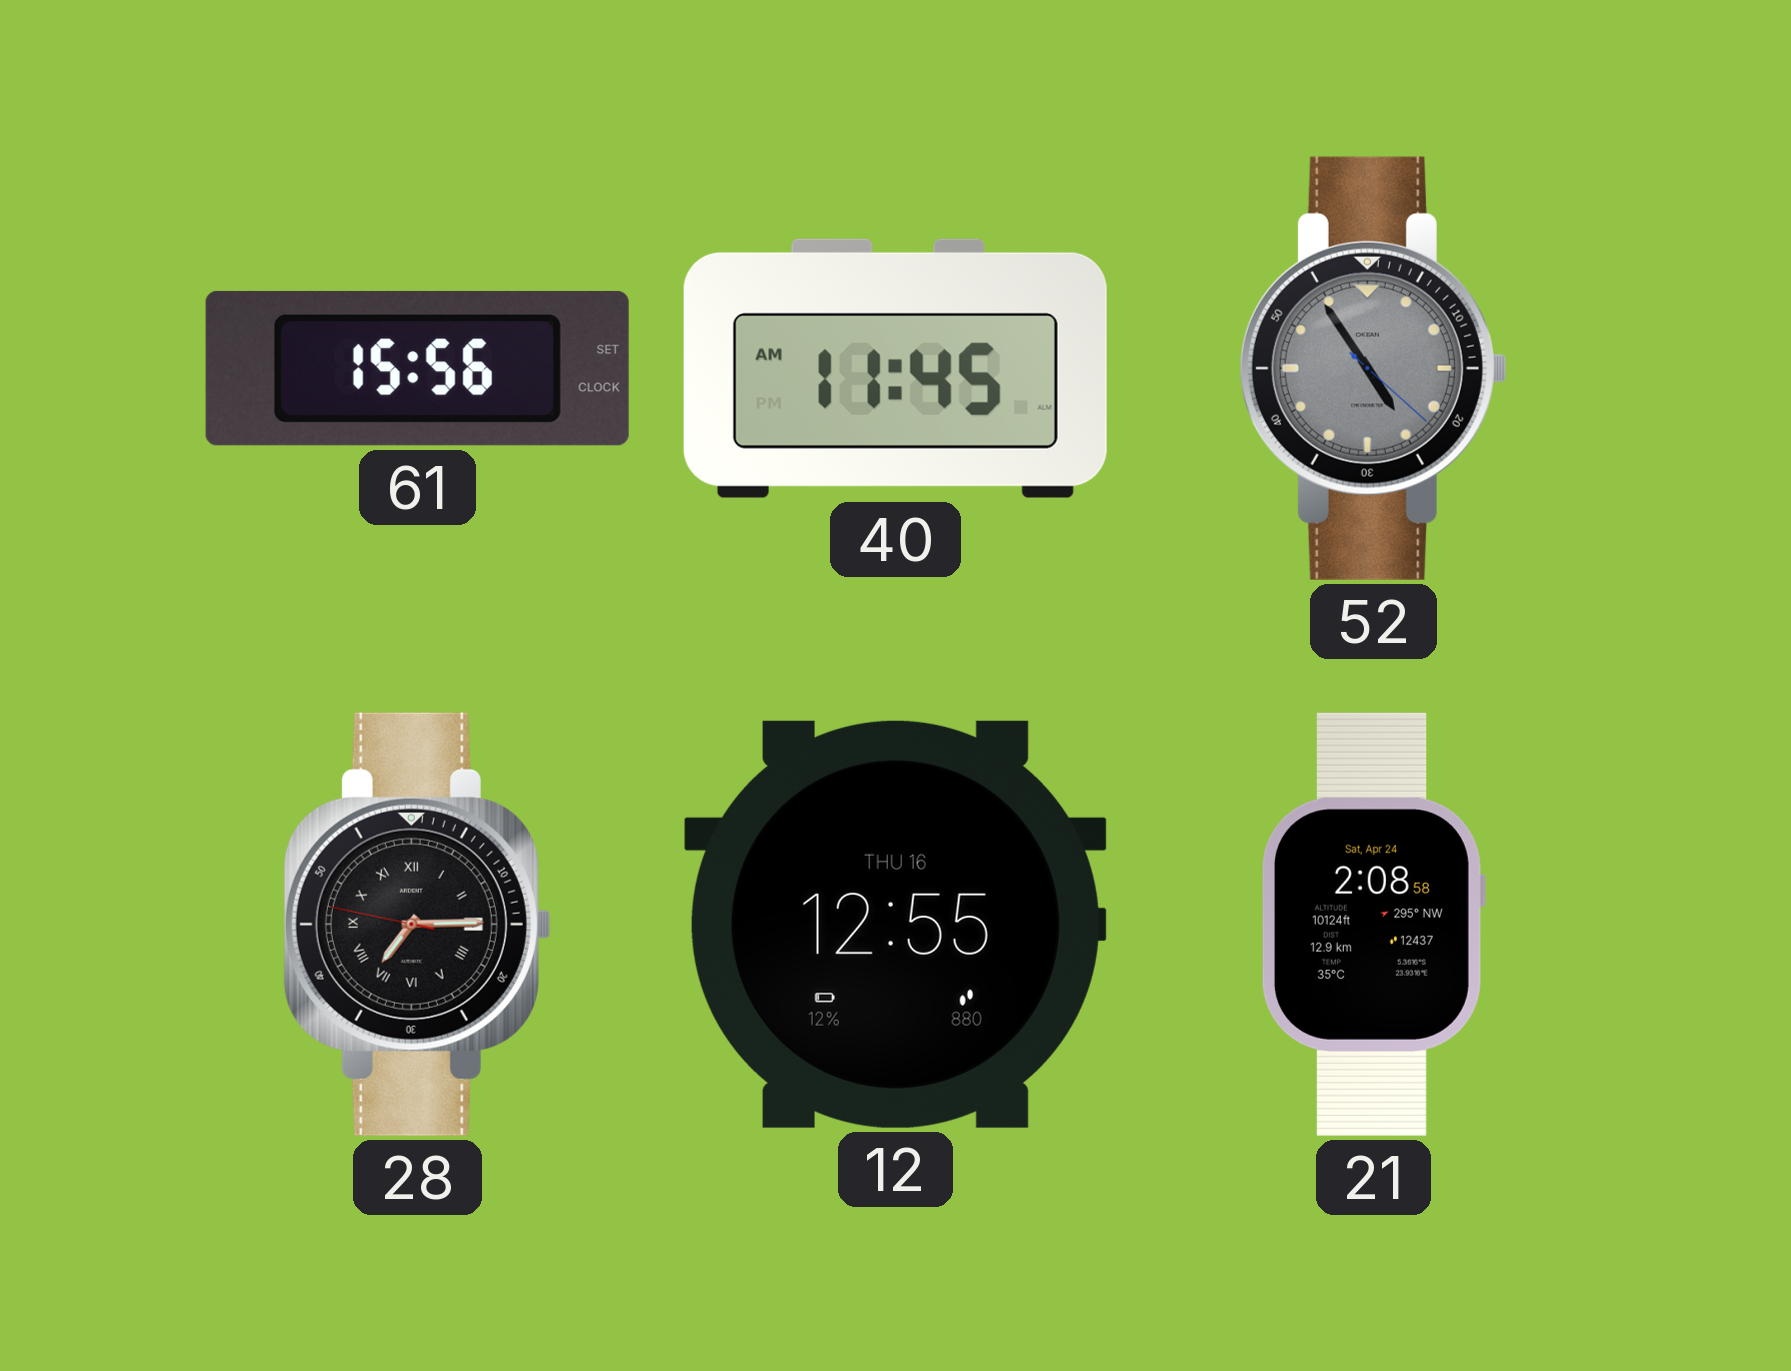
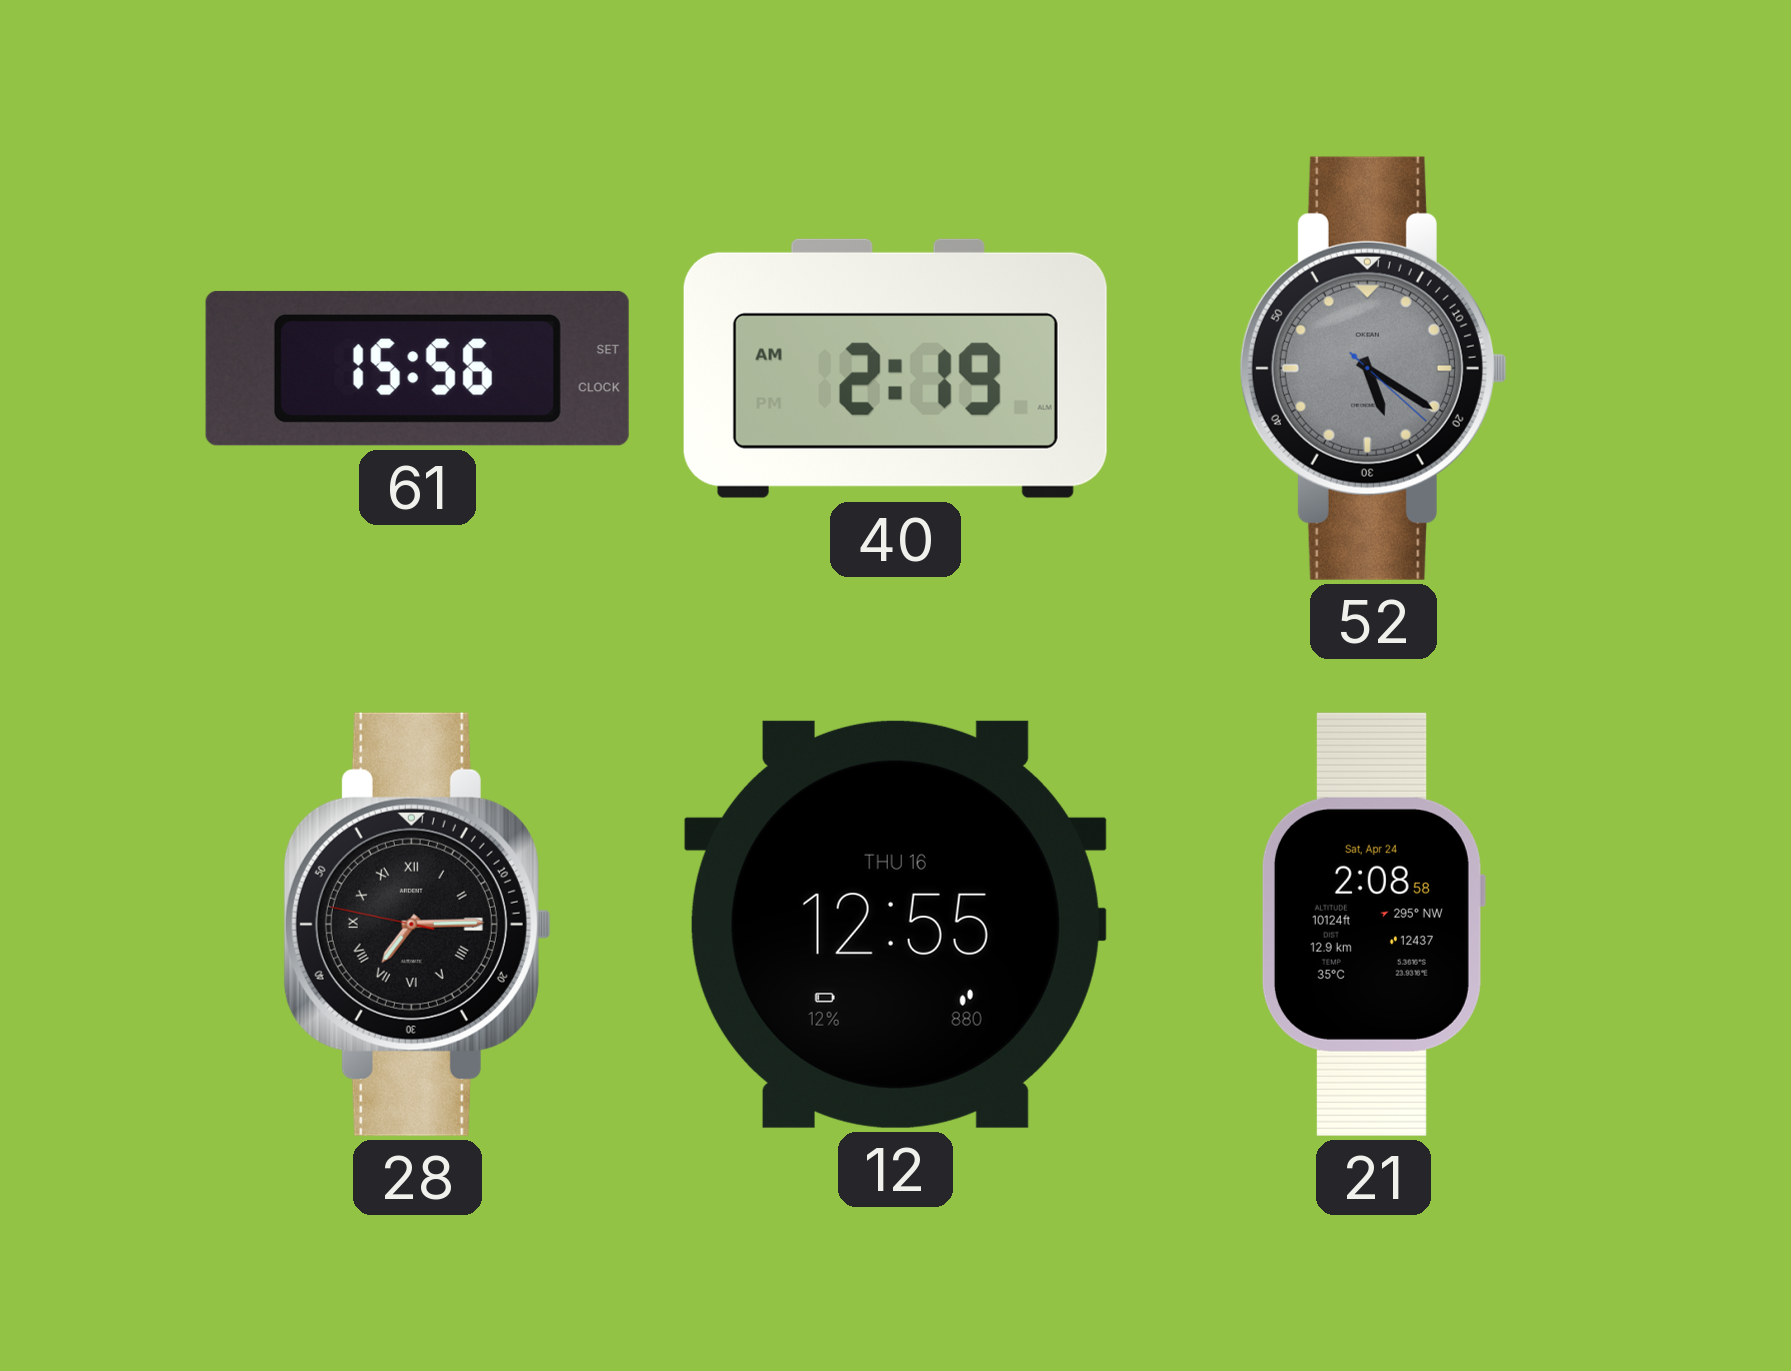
40: 11:45 -> 2:19 (895, 368)
52: 4:54 -> 5:20 (1373, 368)
